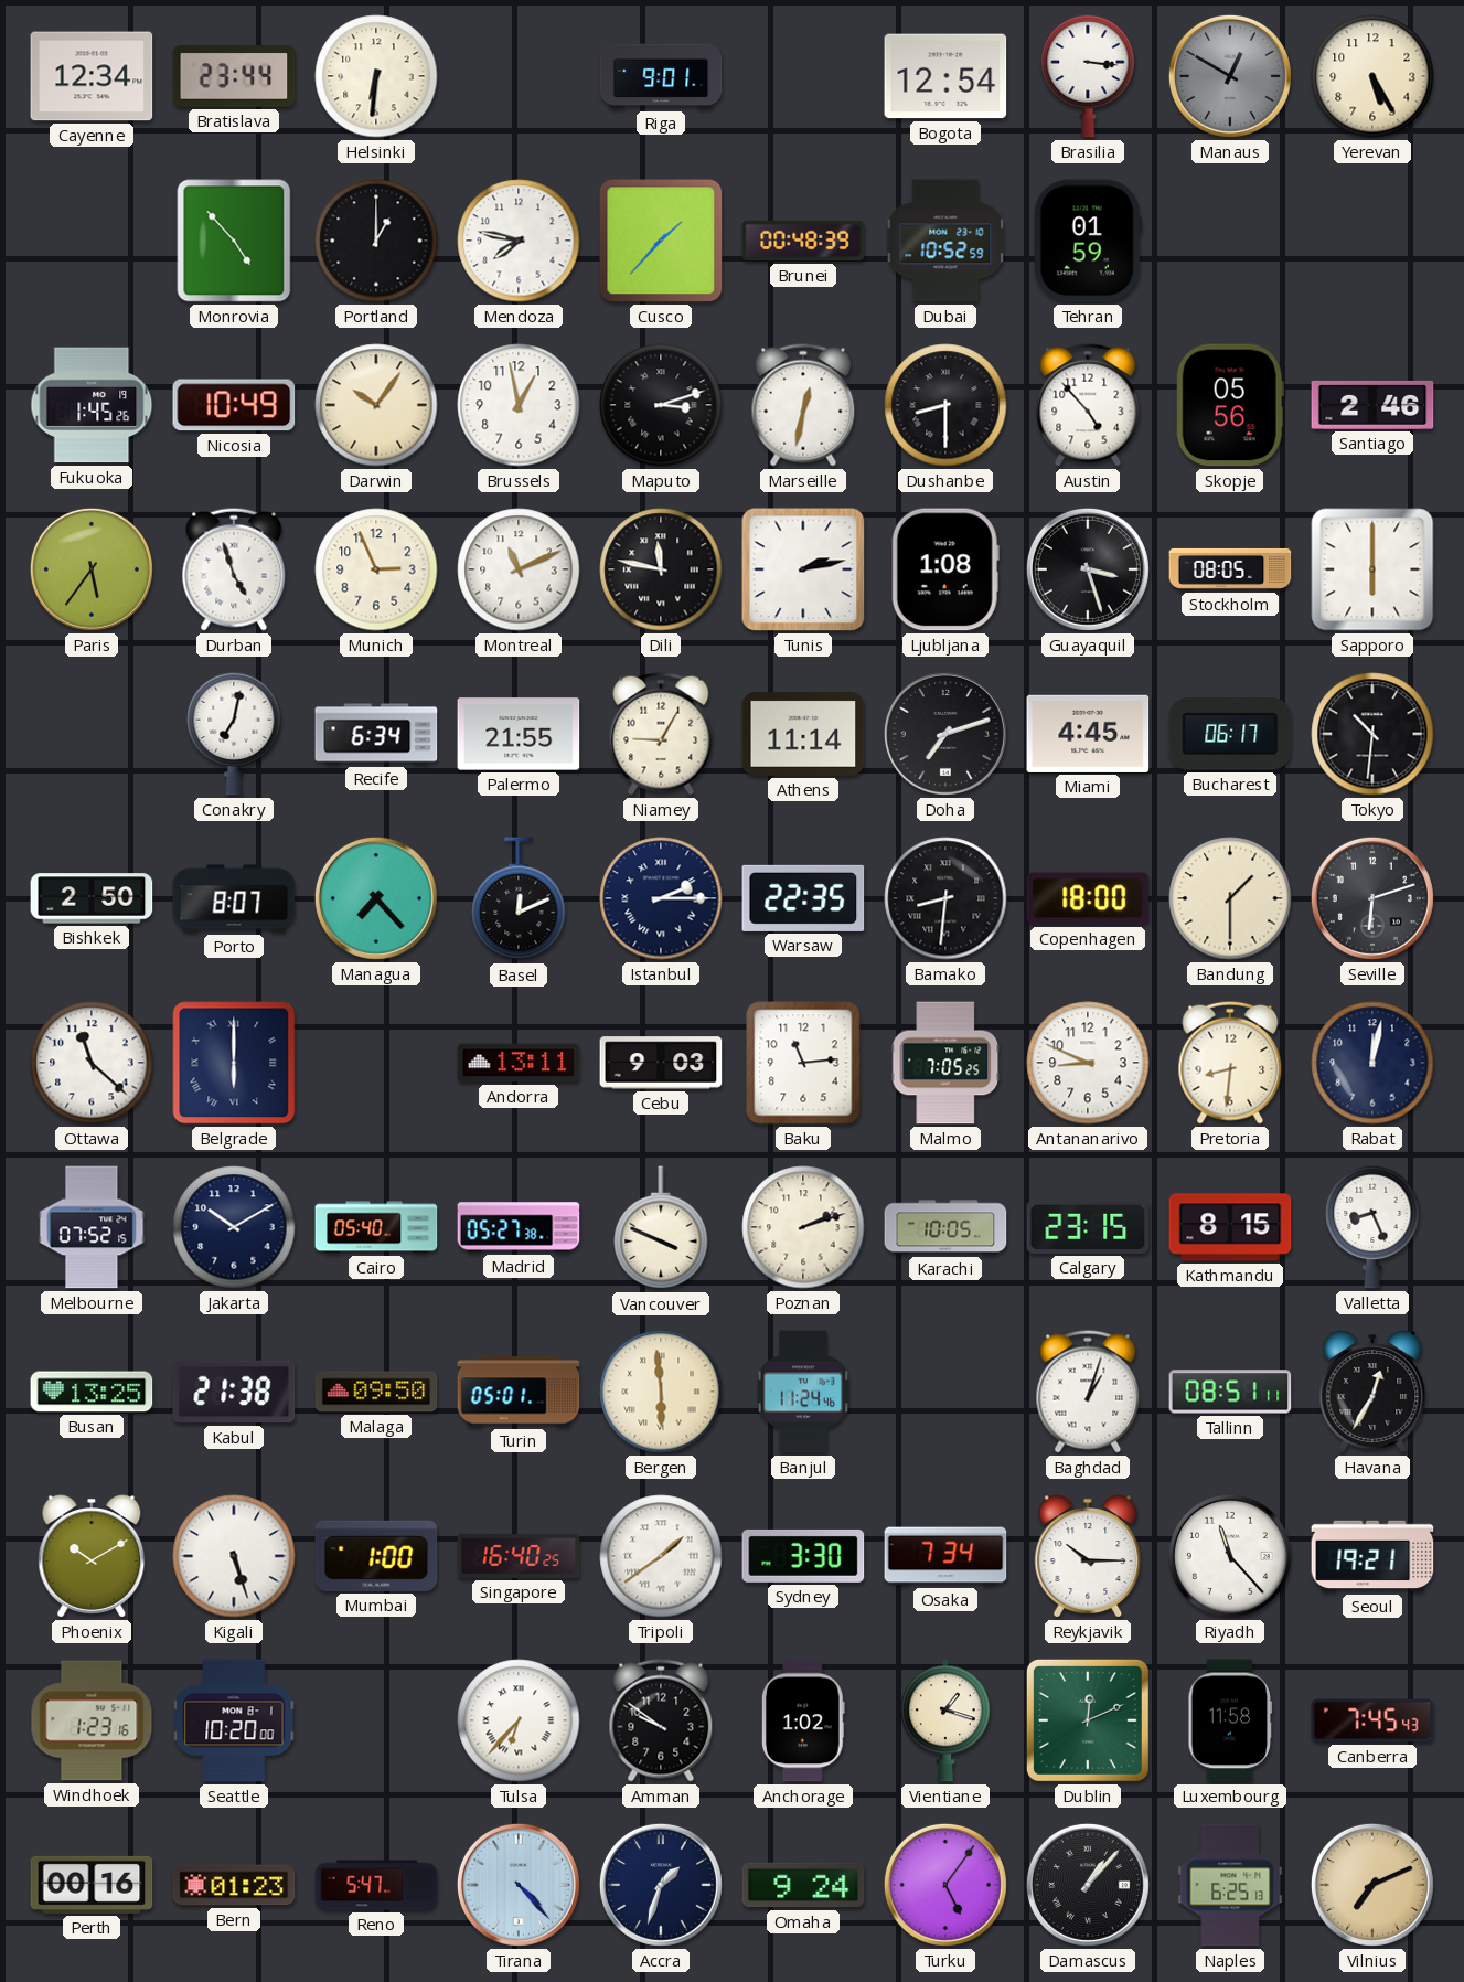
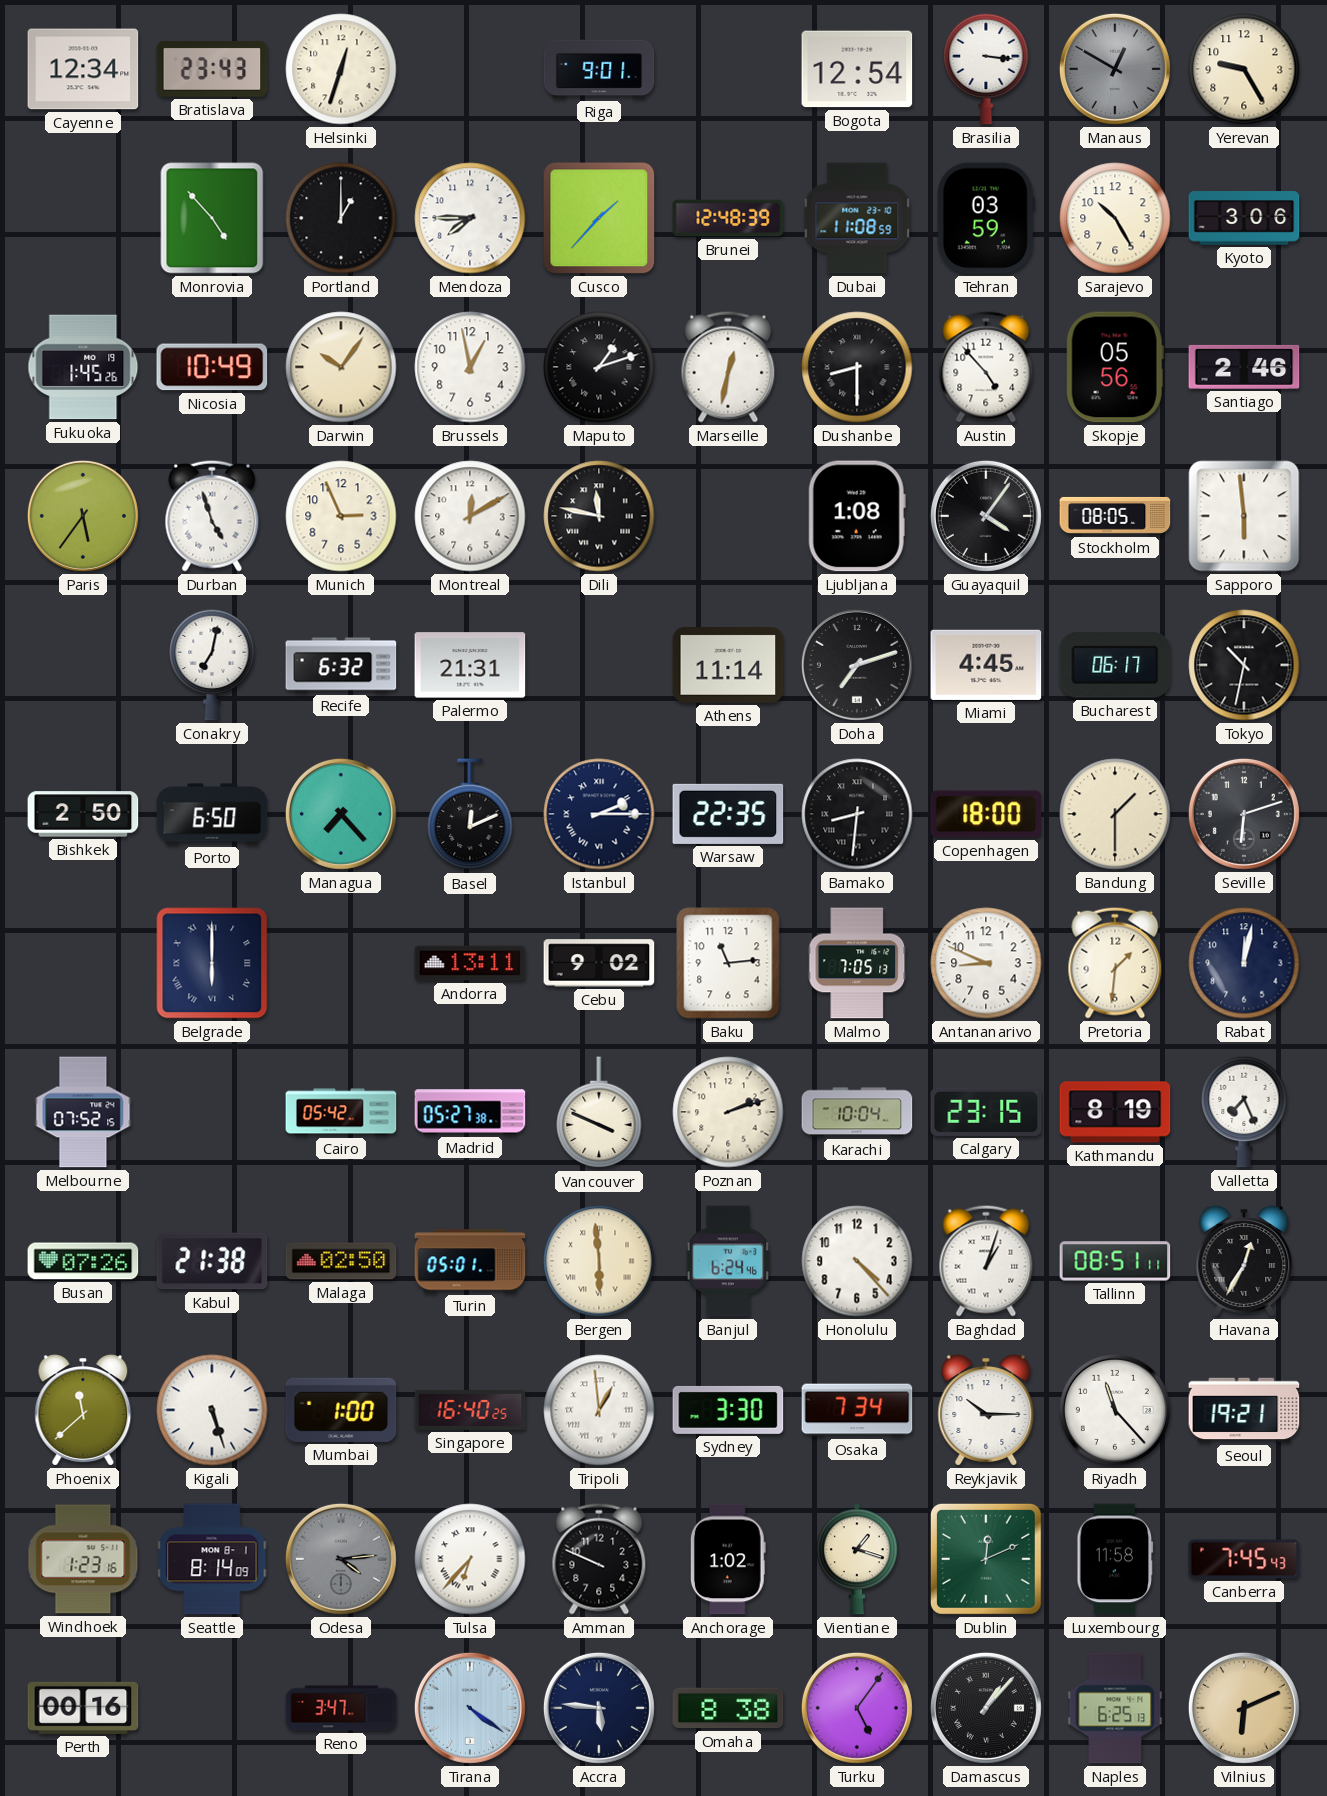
Bratislava: 23:44 -> 23:43 (212, 69)
Helsinki: 6:31 -> 12:33 (341, 69)
Yerevan: 5:25 -> 9:25 (1244, 69)
Mendoza: 7:47 -> 7:45 (470, 218)
Brunei: 00:48 -> 12:48 (728, 218)
Dubai: 10:52 -> 11:08 (857, 218)
Tehran: 01:59 -> 03:59 (986, 218)
Sarajevo: none -> 10:25 (1115, 218)
Kyoto: none -> 3:06 (1244, 219)
Maputo: 3:12 -> 1:12 (599, 367)
Montreal: 11:11 -> 12:10 (470, 516)
Tunis: 2:13 -> none (803, 569)
Guayaquil: 3:27 -> 4:06 (986, 516)
Sapporo: 6:00 -> 5:59 (1244, 516)
Recife: 6:34 -> 6:32 (341, 665)
Palermo: 21:55 -> 21:31 (470, 665)
Niamey: 9:05 -> none (661, 734)
Tokyo: 10:31 -> 10:32 (1244, 665)
Porto: 8:07 -> 6:50 (212, 814)
Ottawa: 11:22 -> none (92, 1063)
Cebu: 9:03 -> 9:02 (599, 963)
Malmo: 7:05:25 -> 7:05:13 (857, 963)
Pretoria: 8:31 -> 1:31 (1115, 963)
Jakarta: 10:10 -> none (234, 1227)
Cairo: 05:40 -> 05:42 (341, 1112)
Karachi: 10:05 -> 10:04 (857, 1112)
Kathmandu: 8:15 -> 8:19 (1115, 1112)
Valletta: 8:26 -> 7:26 (1244, 1112)
Busan: 13:25 -> 07:26 (83, 1261)
Malaga: 09:50 -> 02:50 (341, 1261)
Banjul: 11:24 -> 6:24 (727, 1261)
Honolulu: none -> 4:23 (857, 1261)
Phoenix: 10:10 -> 11:38 (83, 1410)
Tripoli: 1:39 -> 12:59 (599, 1410)
Seattle: 10:20 -> 8:14 (212, 1559)
Odesa: none -> 4:14 (341, 1559)
Amman: 9:51 -> 9:49 (599, 1559)
Bern: 01:23 -> none (234, 1885)
Reno: 5:47 -> 3:47 (341, 1708)
Tirana: 4:23 -> 4:21 (470, 1708)
Accra: 1:33 -> 5:46 (599, 1708)
Omaha: 9:24 -> 8:38 (728, 1708)
Vilnius: 7:11 -> 6:11 (1244, 1708)
